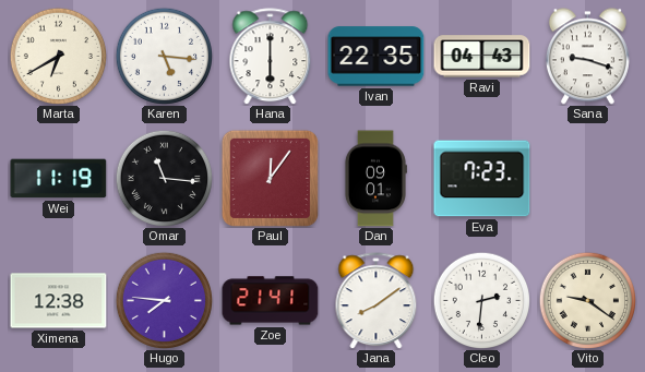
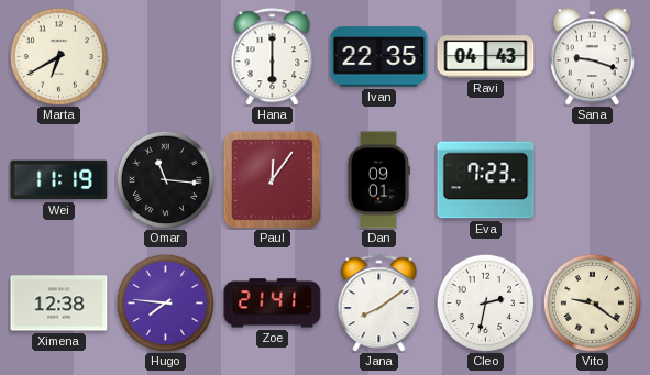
Karen: 5:16 -> none (164, 56)
Cleo: 2:31 -> 2:32 (485, 302)
